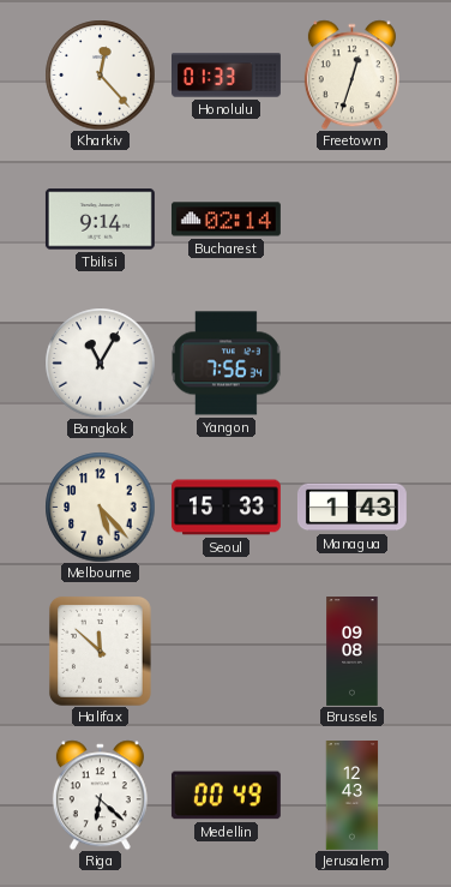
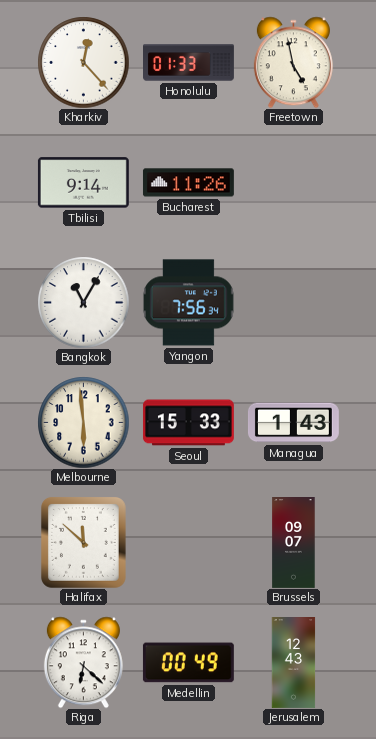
Freetown: 12:33 -> 4:58 (293, 62)
Bucharest: 02:14 -> 11:26 (188, 183)
Melbourne: 5:23 -> 5:59 (83, 422)
Brussels: 09:08 -> 09:07 (294, 543)
